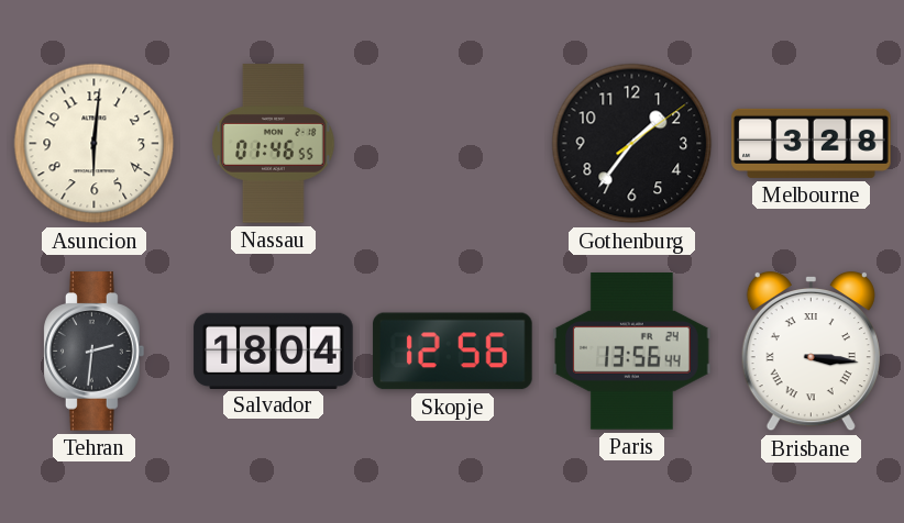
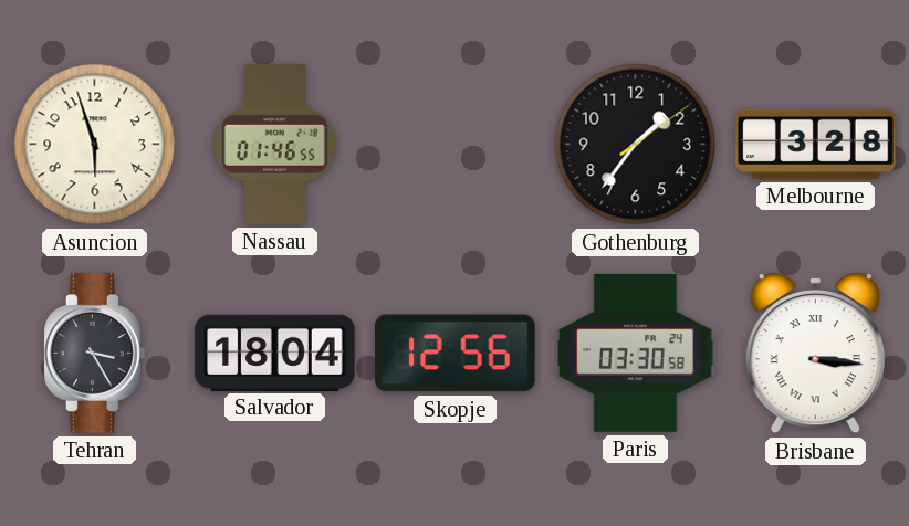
Asuncion: 6:01 -> 5:57 (95, 145)
Tehran: 2:31 -> 3:25 (95, 354)
Paris: 13:56 -> 03:30 (636, 354)
